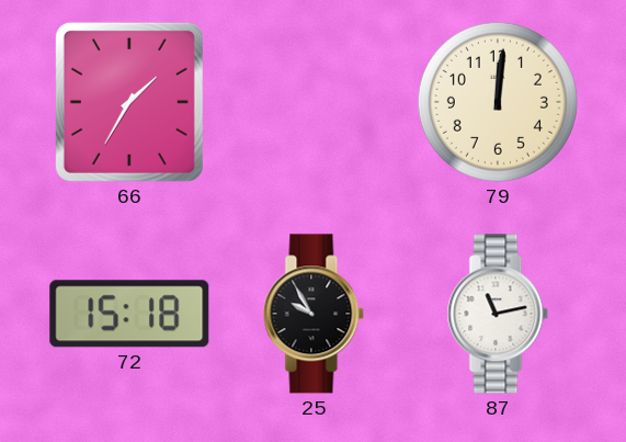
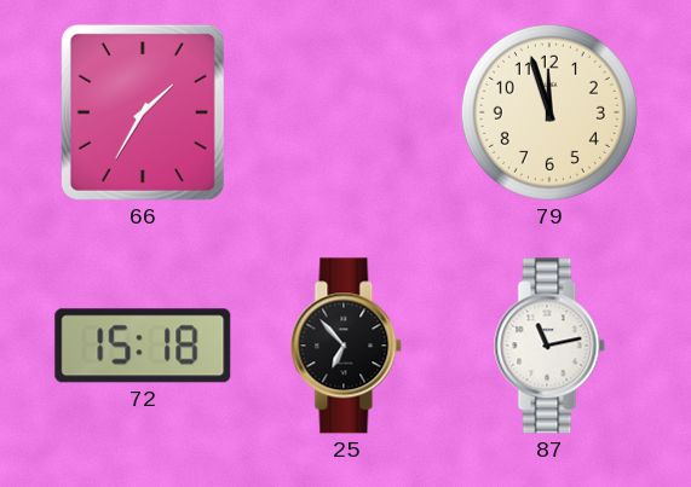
79: 12:01 -> 11:57 (549, 112)
25: 9:55 -> 6:53 (346, 346)
